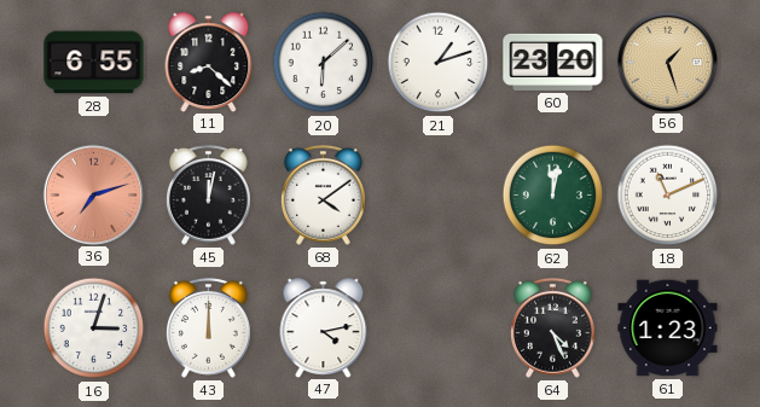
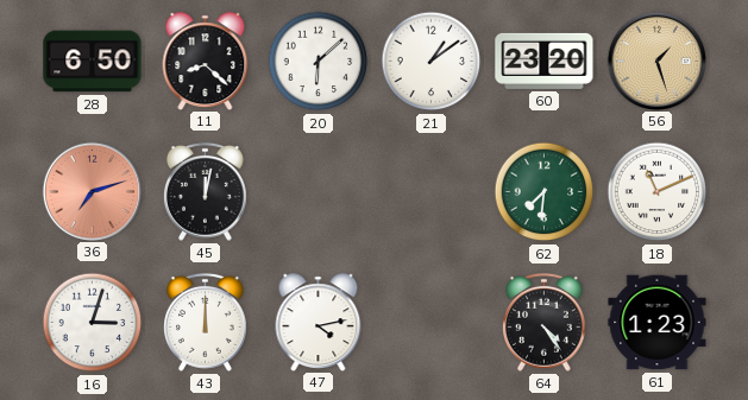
28: 6:55 -> 6:50 (93, 62)
21: 1:12 -> 1:09 (432, 62)
68: 4:09 -> none (324, 194)
62: 12:02 -> 7:31 (545, 192)
64: 4:26 -> 4:24 (545, 322)
